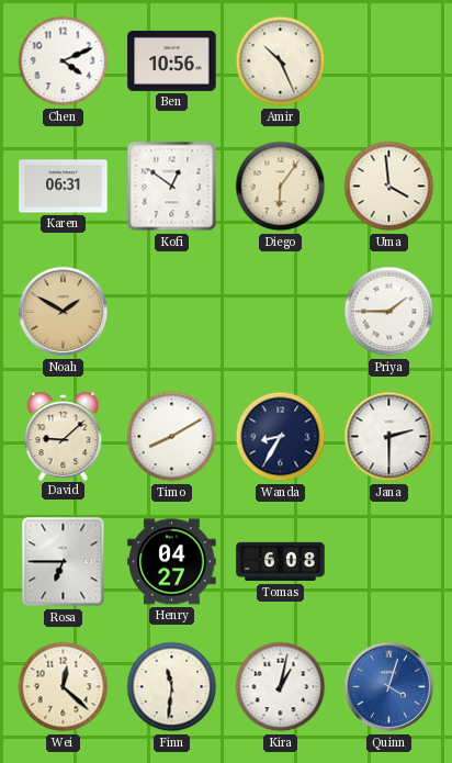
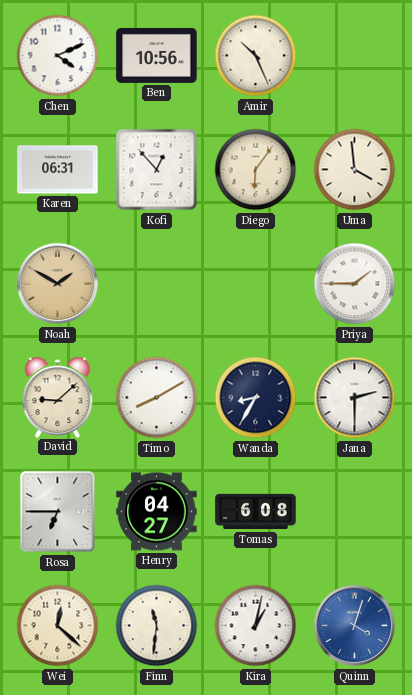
Kofi: 12:51 -> 12:53 (157, 170)
